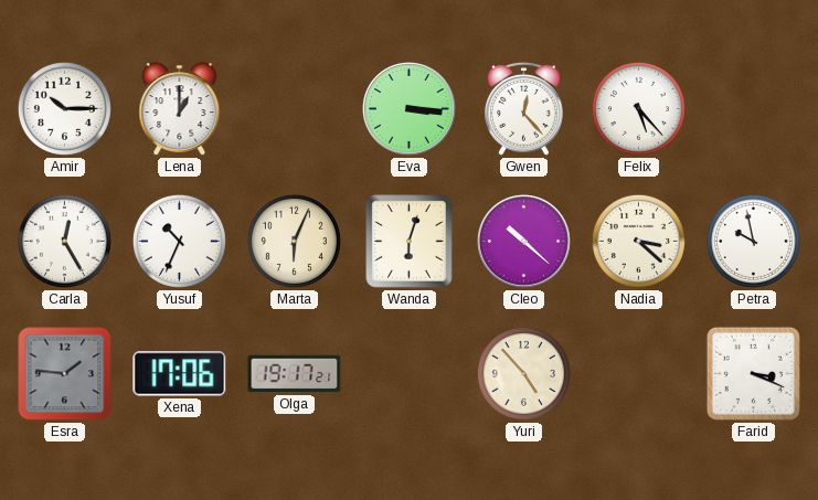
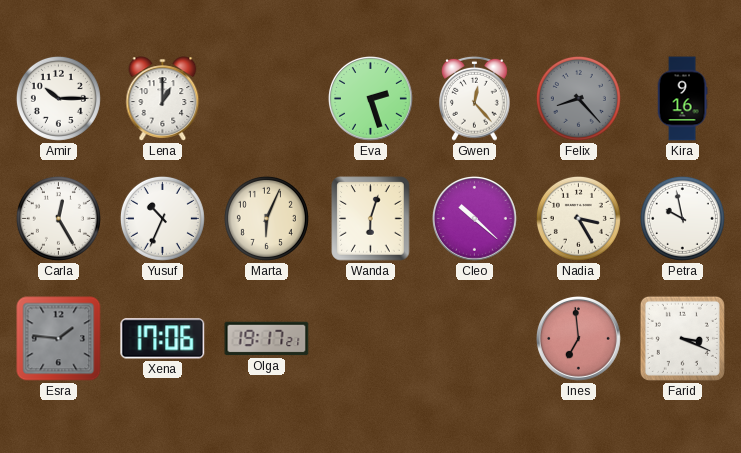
Eva: 3:16 -> 2:27 (370, 98)
Felix: 5:23 -> 8:23 (578, 98)
Felix dial: white -> grey (578, 98)
Kira: none -> 9:16 (682, 99)
Nadia: 3:22 -> 3:25 (578, 218)
Yuri: 4:53 -> none (523, 373)
Ines: none -> 6:59 (578, 338)
